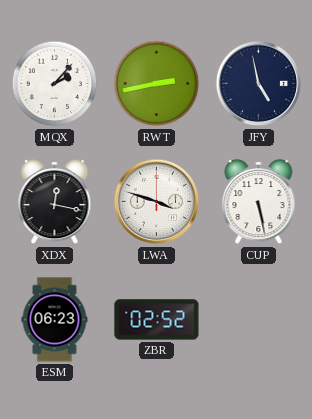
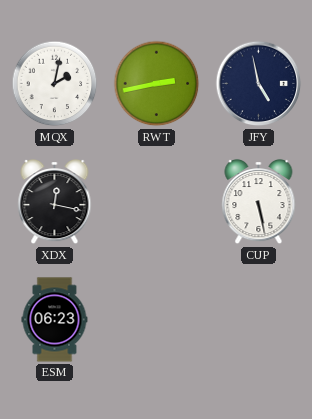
MQX: 2:07 -> 2:02 (55, 84)
LWA: 3:48 -> none (157, 202)
ZBR: 02:52 -> none (157, 320)
